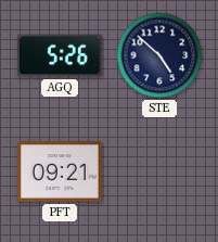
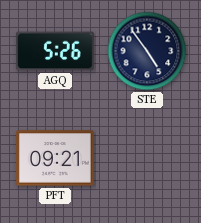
STE: 4:52 -> 4:54 (147, 51)
